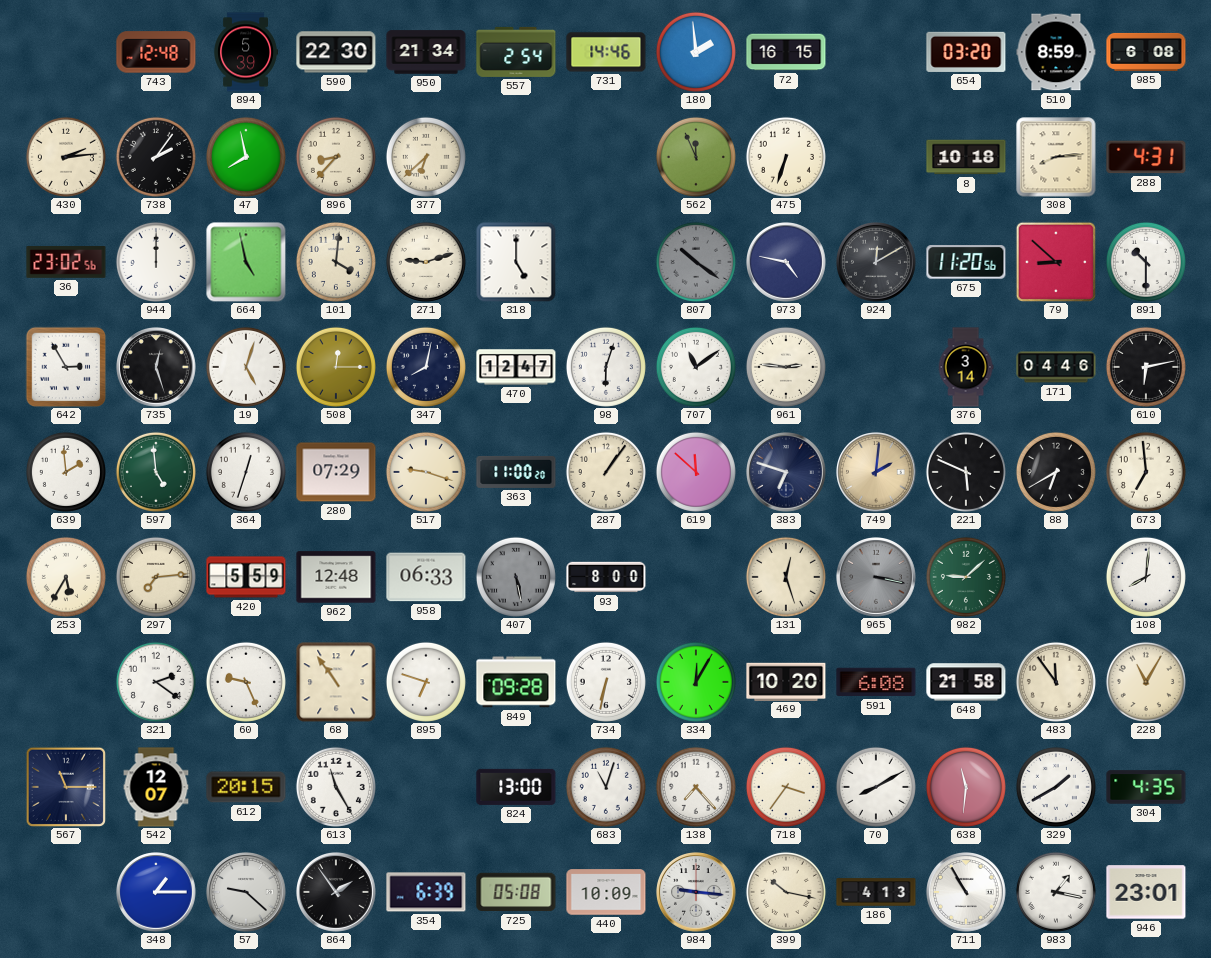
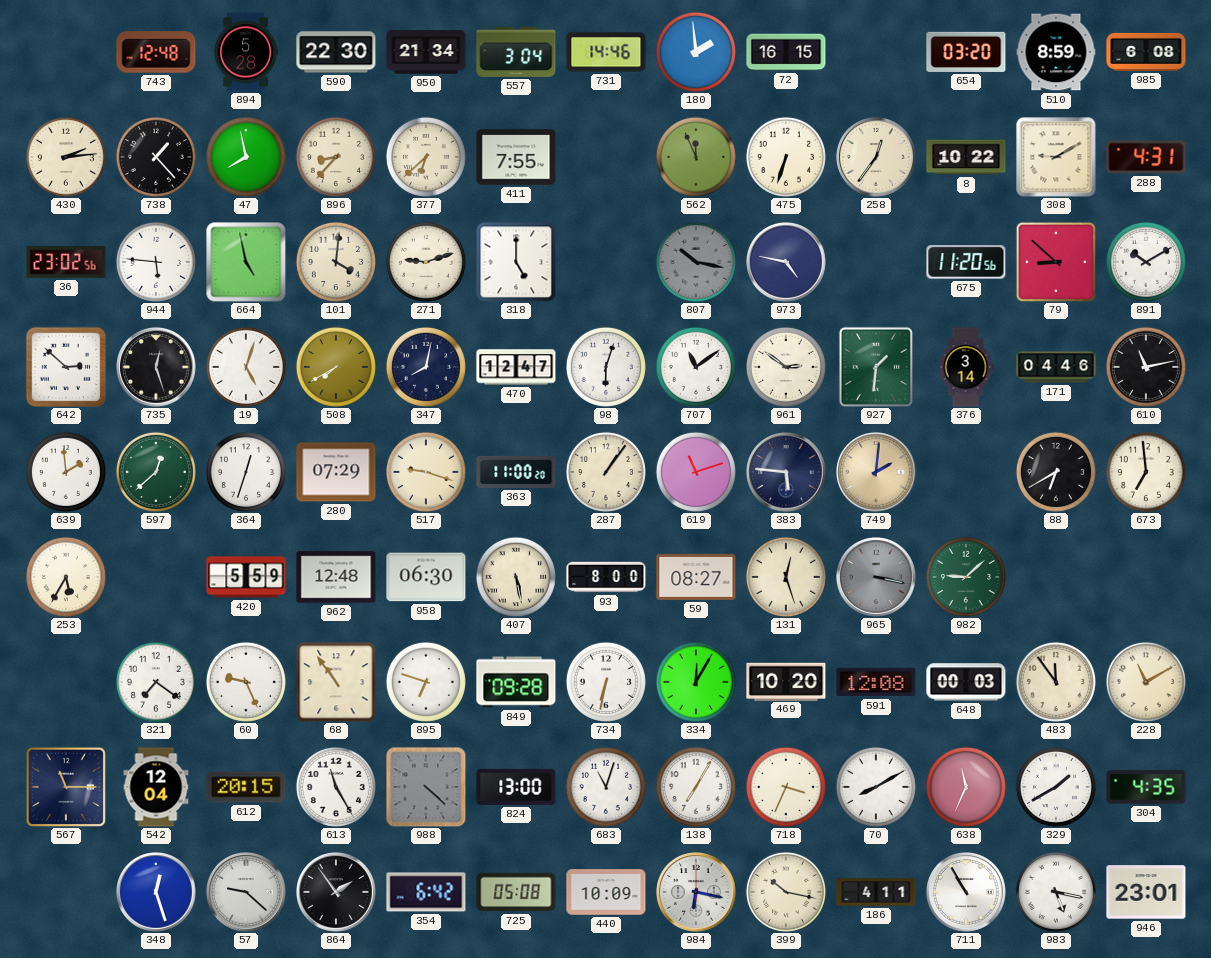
894: 5:39 -> 5:28 (246, 52)
557: 2:54 -> 3:04 (516, 52)
738: 2:06 -> 1:23 (156, 157)
411: none -> 7:55 (516, 157)
258: none -> 12:36 (877, 158)
8: 10:18 -> 10:22 (966, 157)
308: 8:14 -> 9:10 (1056, 157)
944: 12:00 -> 5:46 (156, 262)
807: 10:21 -> 10:17 (696, 262)
924: 12:10 -> none (877, 263)
891: 10:30 -> 10:10 (1146, 262)
642: 2:55 -> 2:52 (66, 367)
508: 12:15 -> 7:40 (336, 367)
961: 2:46 -> 2:51 (786, 367)
927: none -> 1:31 (875, 366)
610: 6:13 -> 11:13 (1146, 367)
597: 4:59 -> 12:38 (156, 472)
619: 11:52 -> 11:12 (696, 472)
383: 6:48 -> 5:46 (787, 473)
221: 5:49 -> none (966, 472)
297: 7:14 -> none (156, 577)
958: 06:33 -> 06:30 (426, 577)
407 dial: grey -> cream (516, 577)
59: none -> 08:27 (696, 577)
108: 8:01 -> none (1146, 577)
321: 2:21 -> 7:21 (156, 682)
591: 6:08 -> 12:08 (876, 682)
648: 21:58 -> 00:03 (966, 682)
228: 11:05 -> 11:10 (1146, 682)
542: 12:07 -> 12:04 (156, 787)
988: none -> 4:22 (426, 787)
138: 7:23 -> 7:05 (696, 787)
718: 3:36 -> 3:34 (786, 787)
638: 11:31 -> 11:34 (966, 787)
348: 1:15 -> 12:27 (157, 893)
354: 6:39 -> 6:42 (426, 892)
984: 9:16 -> 6:17 (697, 893)
186: 4:13 -> 4:11 (876, 892)
983: 1:17 -> 5:17 (1056, 892)
